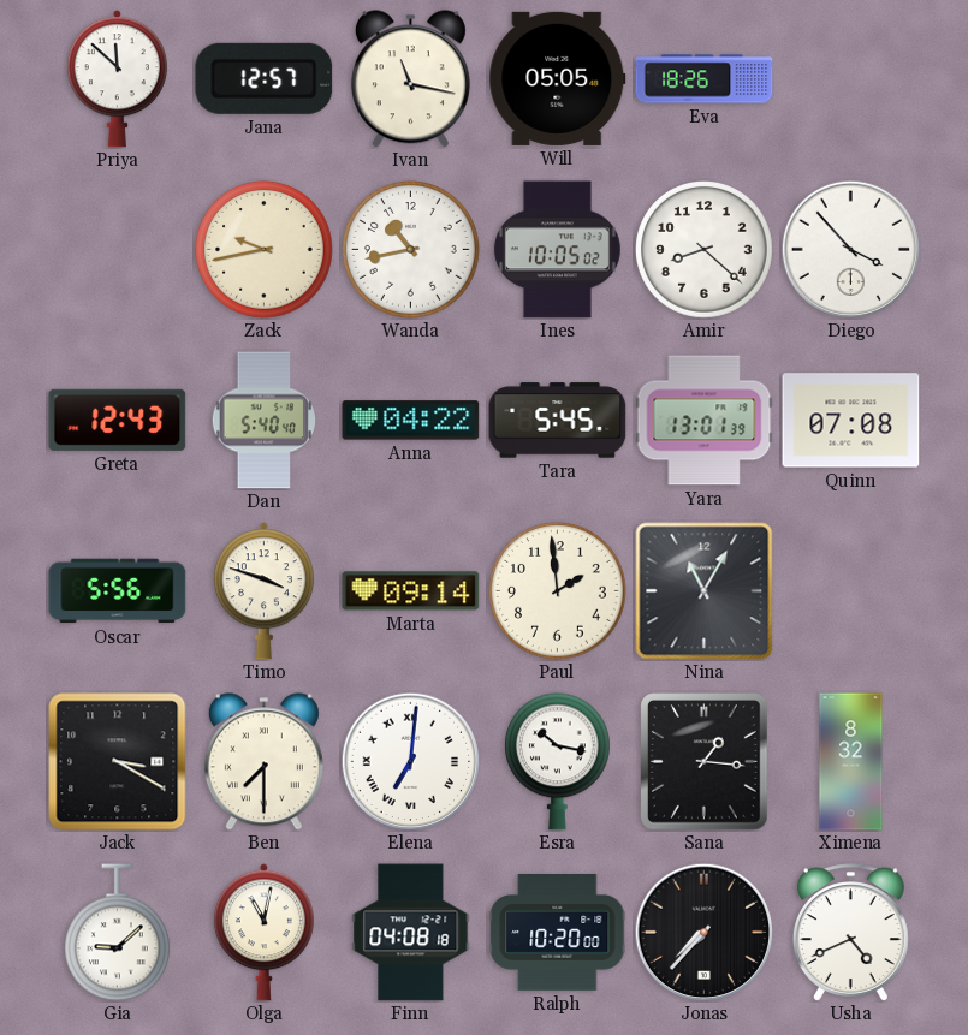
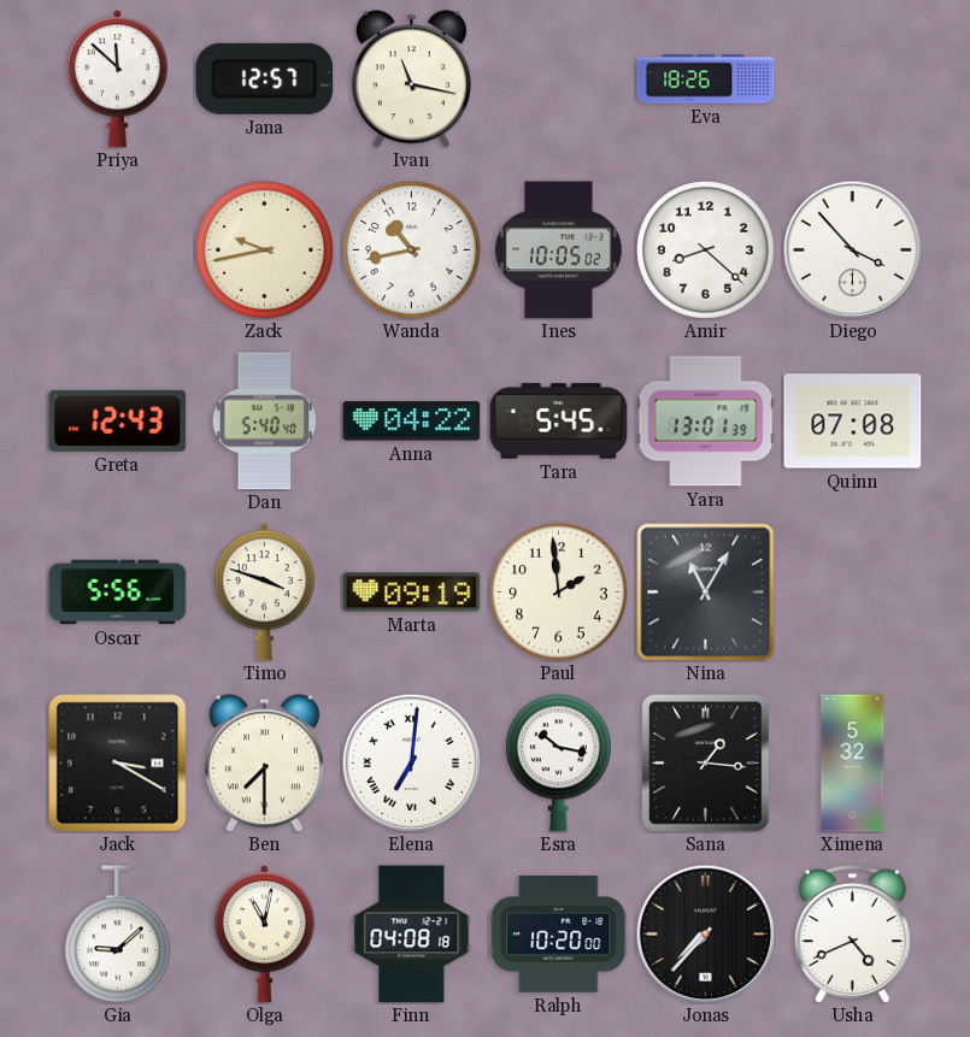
Will: 05:05 -> none (558, 78)
Marta: 09:14 -> 09:19 (412, 593)
Ximena: 8:32 -> 5:32 (853, 764)
